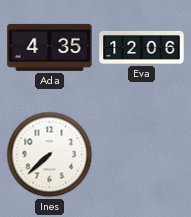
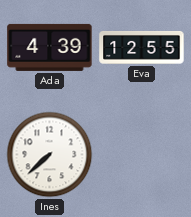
Ada: 4:35 -> 4:39 (50, 47)
Eva: 12:06 -> 12:55 (142, 47)
